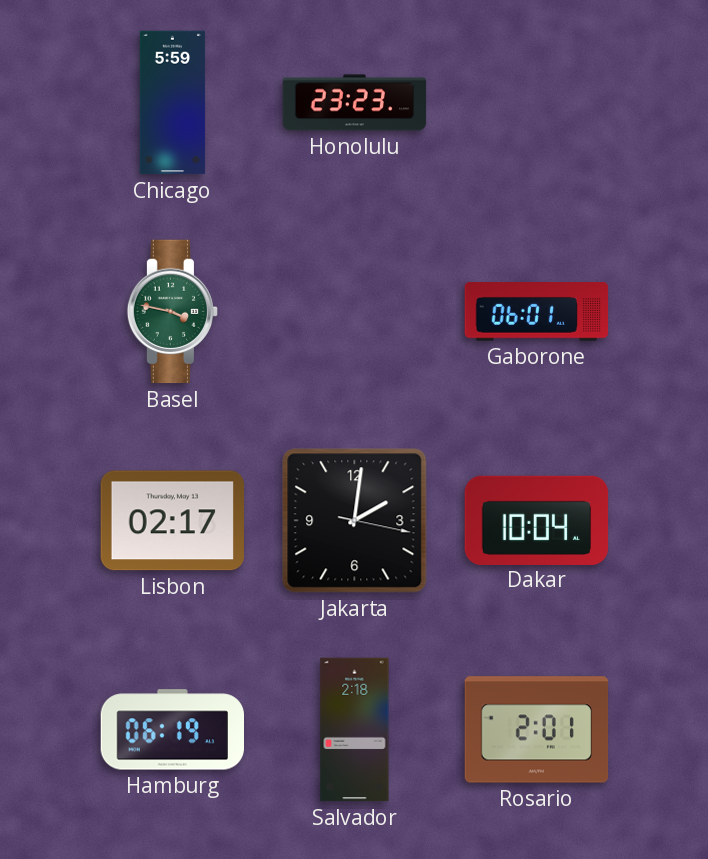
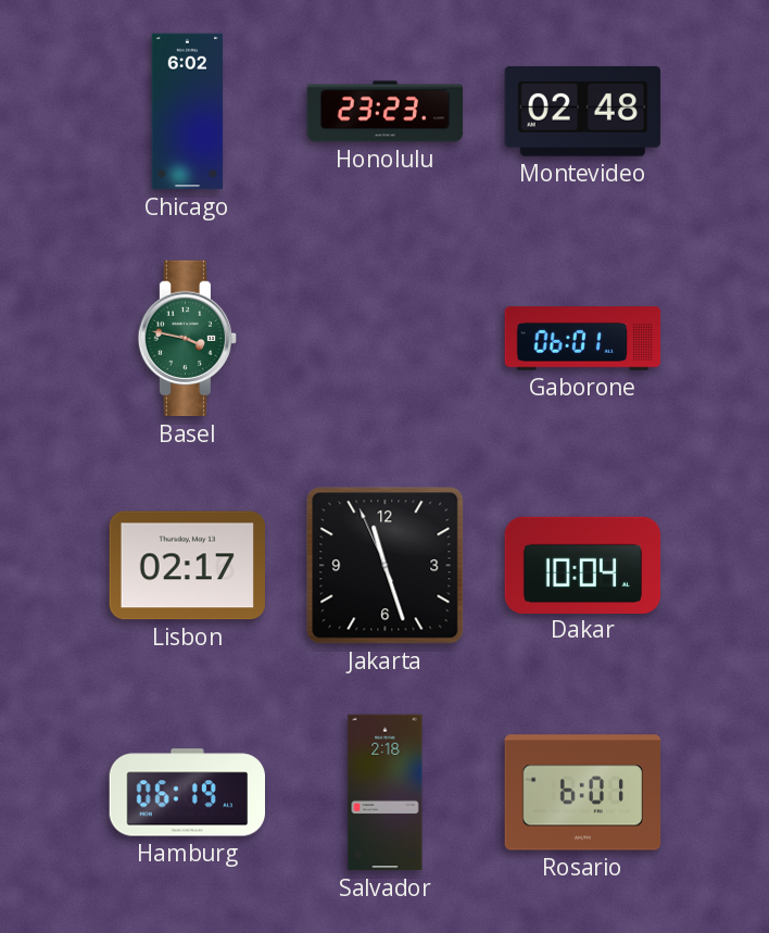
Chicago: 5:59 -> 6:02 (188, 112)
Montevideo: none -> 02:48 (582, 111)
Jakarta: 2:01 -> 11:26 (386, 566)
Rosario: 2:01 -> 6:01 (583, 793)
